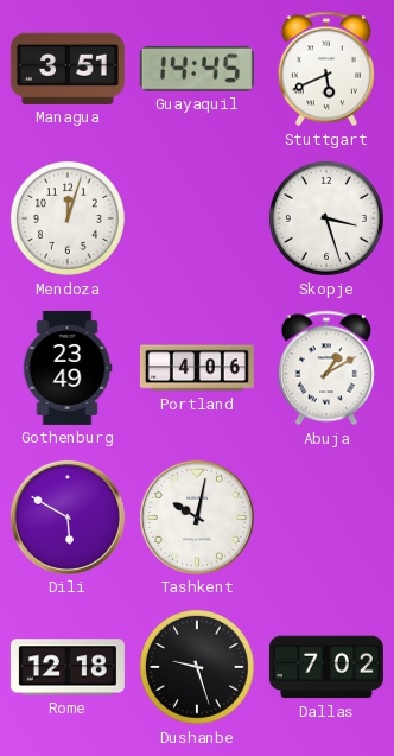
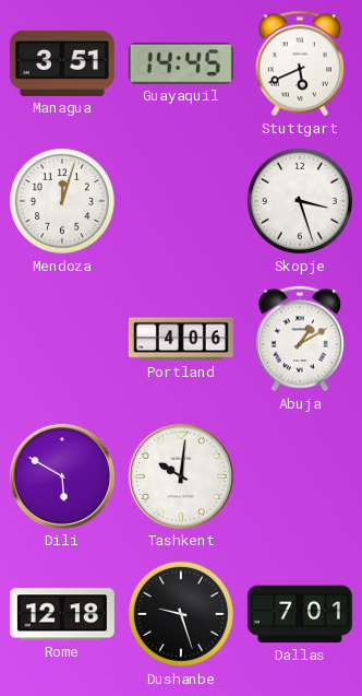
Gothenburg: 23:49 -> none (68, 368)
Tashkent: 10:02 -> 10:01 (181, 476)
Dallas: 7:02 -> 7:01 (300, 614)
